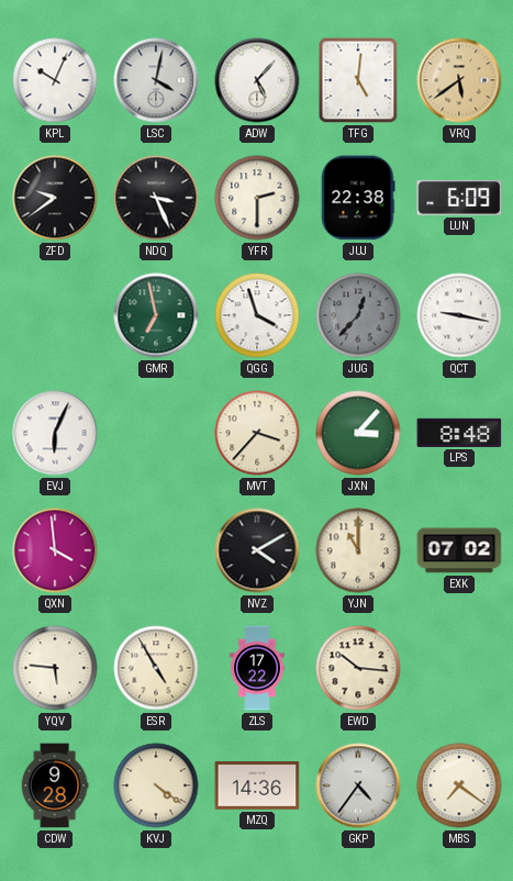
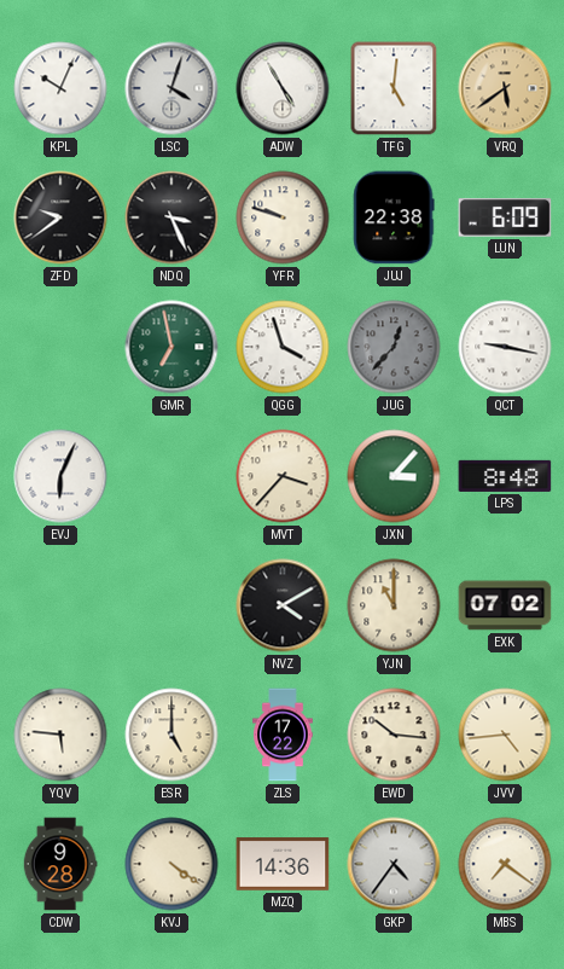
LSC: 4:02 -> 4:03 (171, 88)
ADW: 5:07 -> 4:55 (283, 88)
YFR: 2:30 -> 9:48 (283, 217)
QXN: 3:59 -> none (55, 550)
ESR: 4:55 -> 5:00 (171, 735)
JVV: none -> 4:44 (505, 735)
